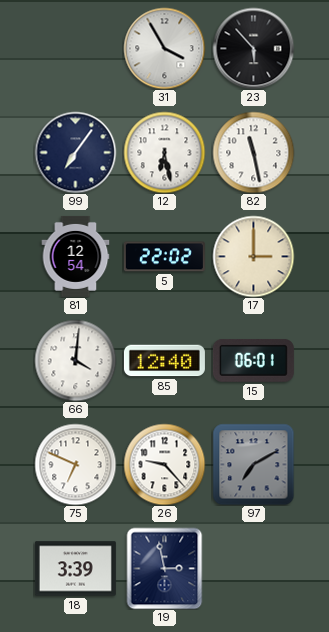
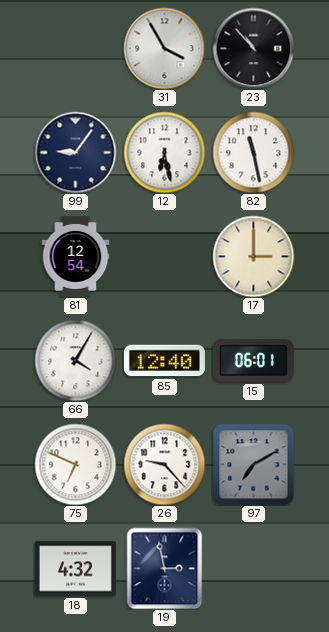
23: 5:53 -> 10:53 (253, 48)
99: 7:06 -> 9:06 (75, 152)
5: 22:02 -> none (164, 257)
66: 4:01 -> 4:05 (75, 360)
18: 3:39 -> 4:32 (75, 569)
